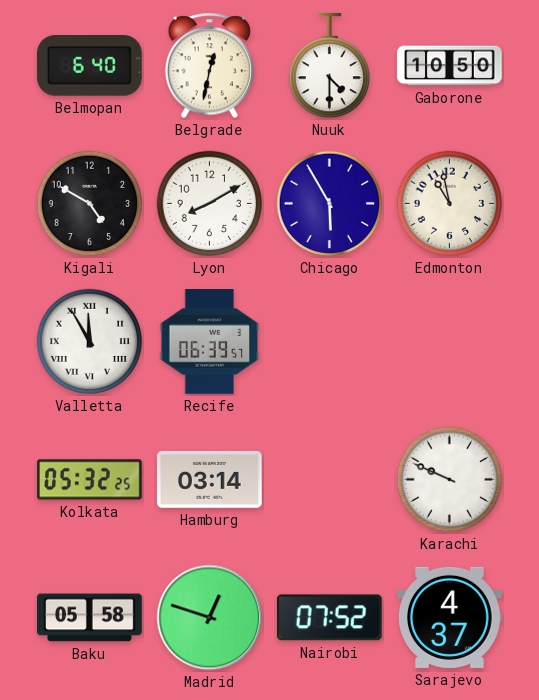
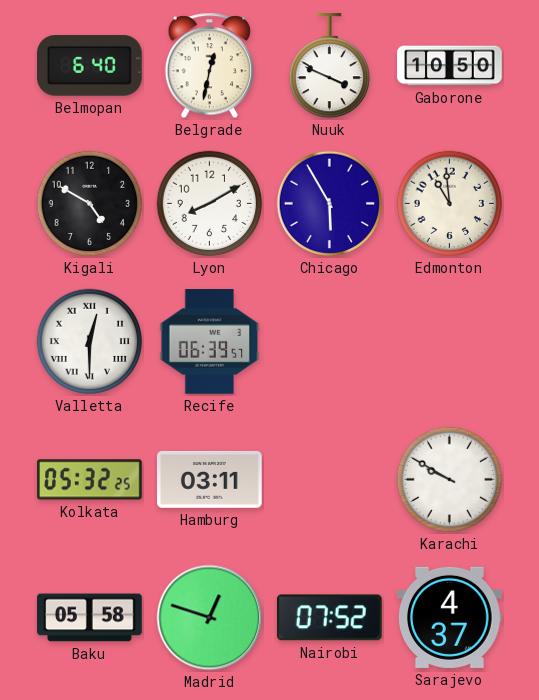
Nuuk: 4:30 -> 3:49 (329, 66)
Edmonton: 10:58 -> 10:59 (450, 204)
Valletta: 11:55 -> 12:30 (90, 342)
Hamburg: 03:14 -> 03:11 (210, 479)
Karachi: 9:49 -> 9:50 (450, 480)
